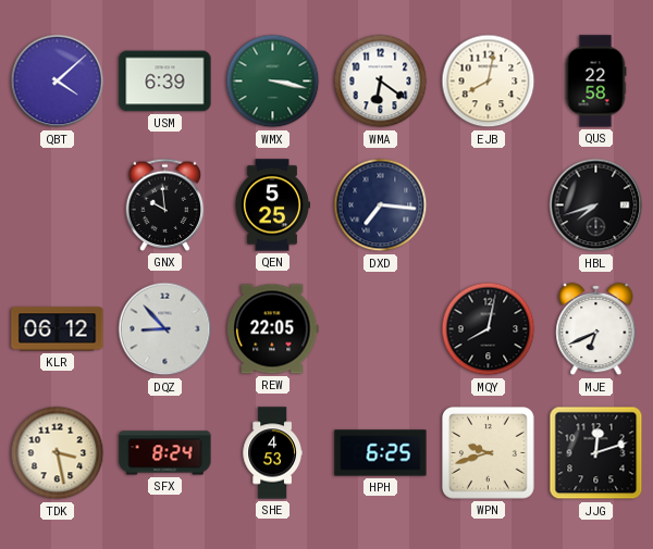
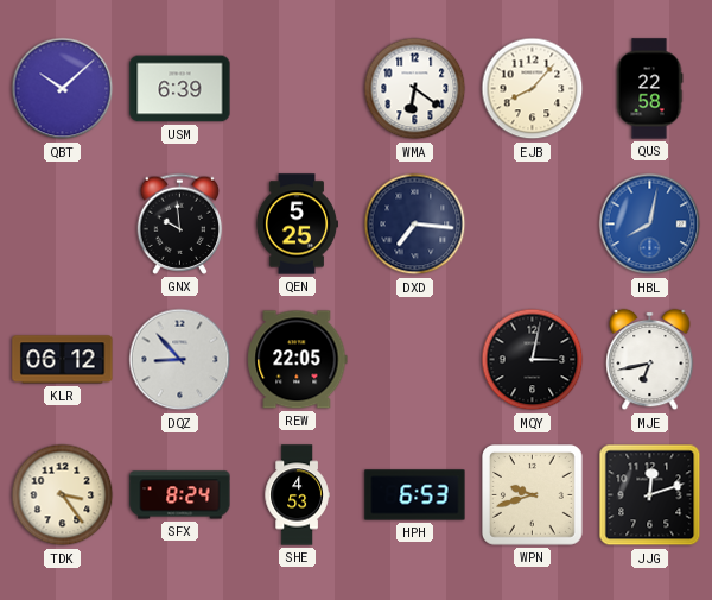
QBT: 4:08 -> 10:08 (63, 89)
WMX: 3:17 -> none (273, 82)
EJB: 8:02 -> 8:07 (533, 89)
HBL: 7:42 -> 8:02 (650, 225)
HBL dial: black -> blue (650, 225)
MQY: 8:02 -> 3:02 (533, 360)
MJE: 6:41 -> 6:43 (650, 360)
TDK: 3:28 -> 3:24 (63, 495)
HPH: 6:25 -> 6:53 (415, 495)
